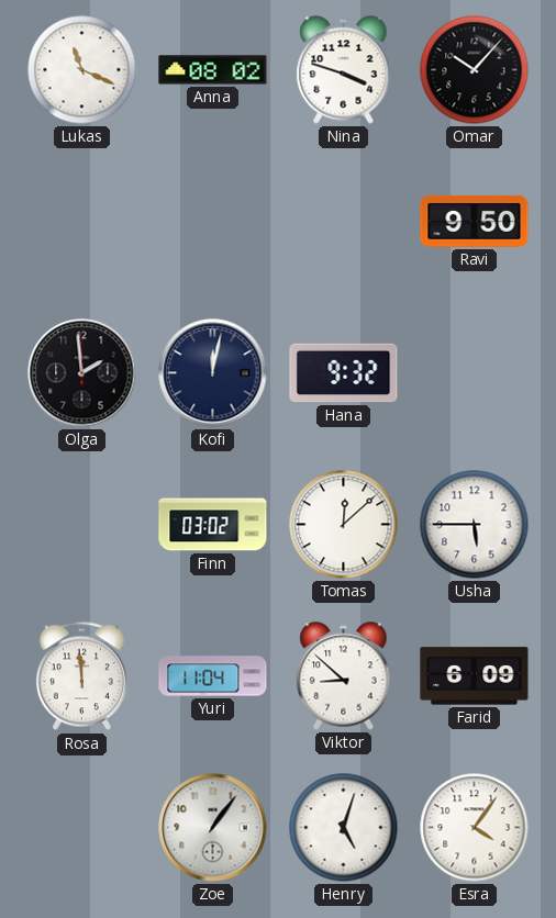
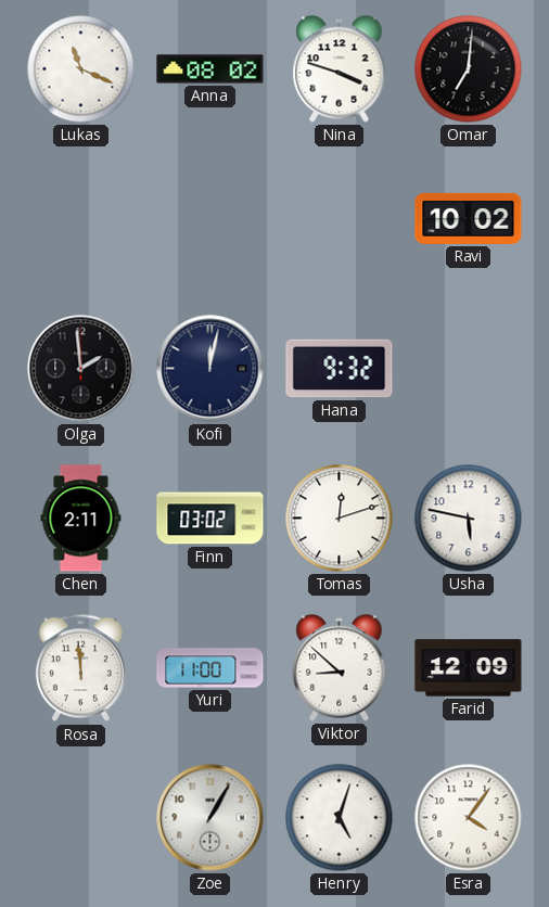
Omar: 10:07 -> 7:01 (469, 69)
Ravi: 9:50 -> 10:02 (469, 218)
Chen: none -> 2:11 (81, 519)
Tomas: 12:08 -> 12:12 (340, 519)
Usha: 5:45 -> 5:47 (469, 519)
Yuri: 11:04 -> 11:00 (210, 668)
Farid: 6:09 -> 12:09 (469, 668)
Zoe: 1:06 -> 1:05 (210, 818)
